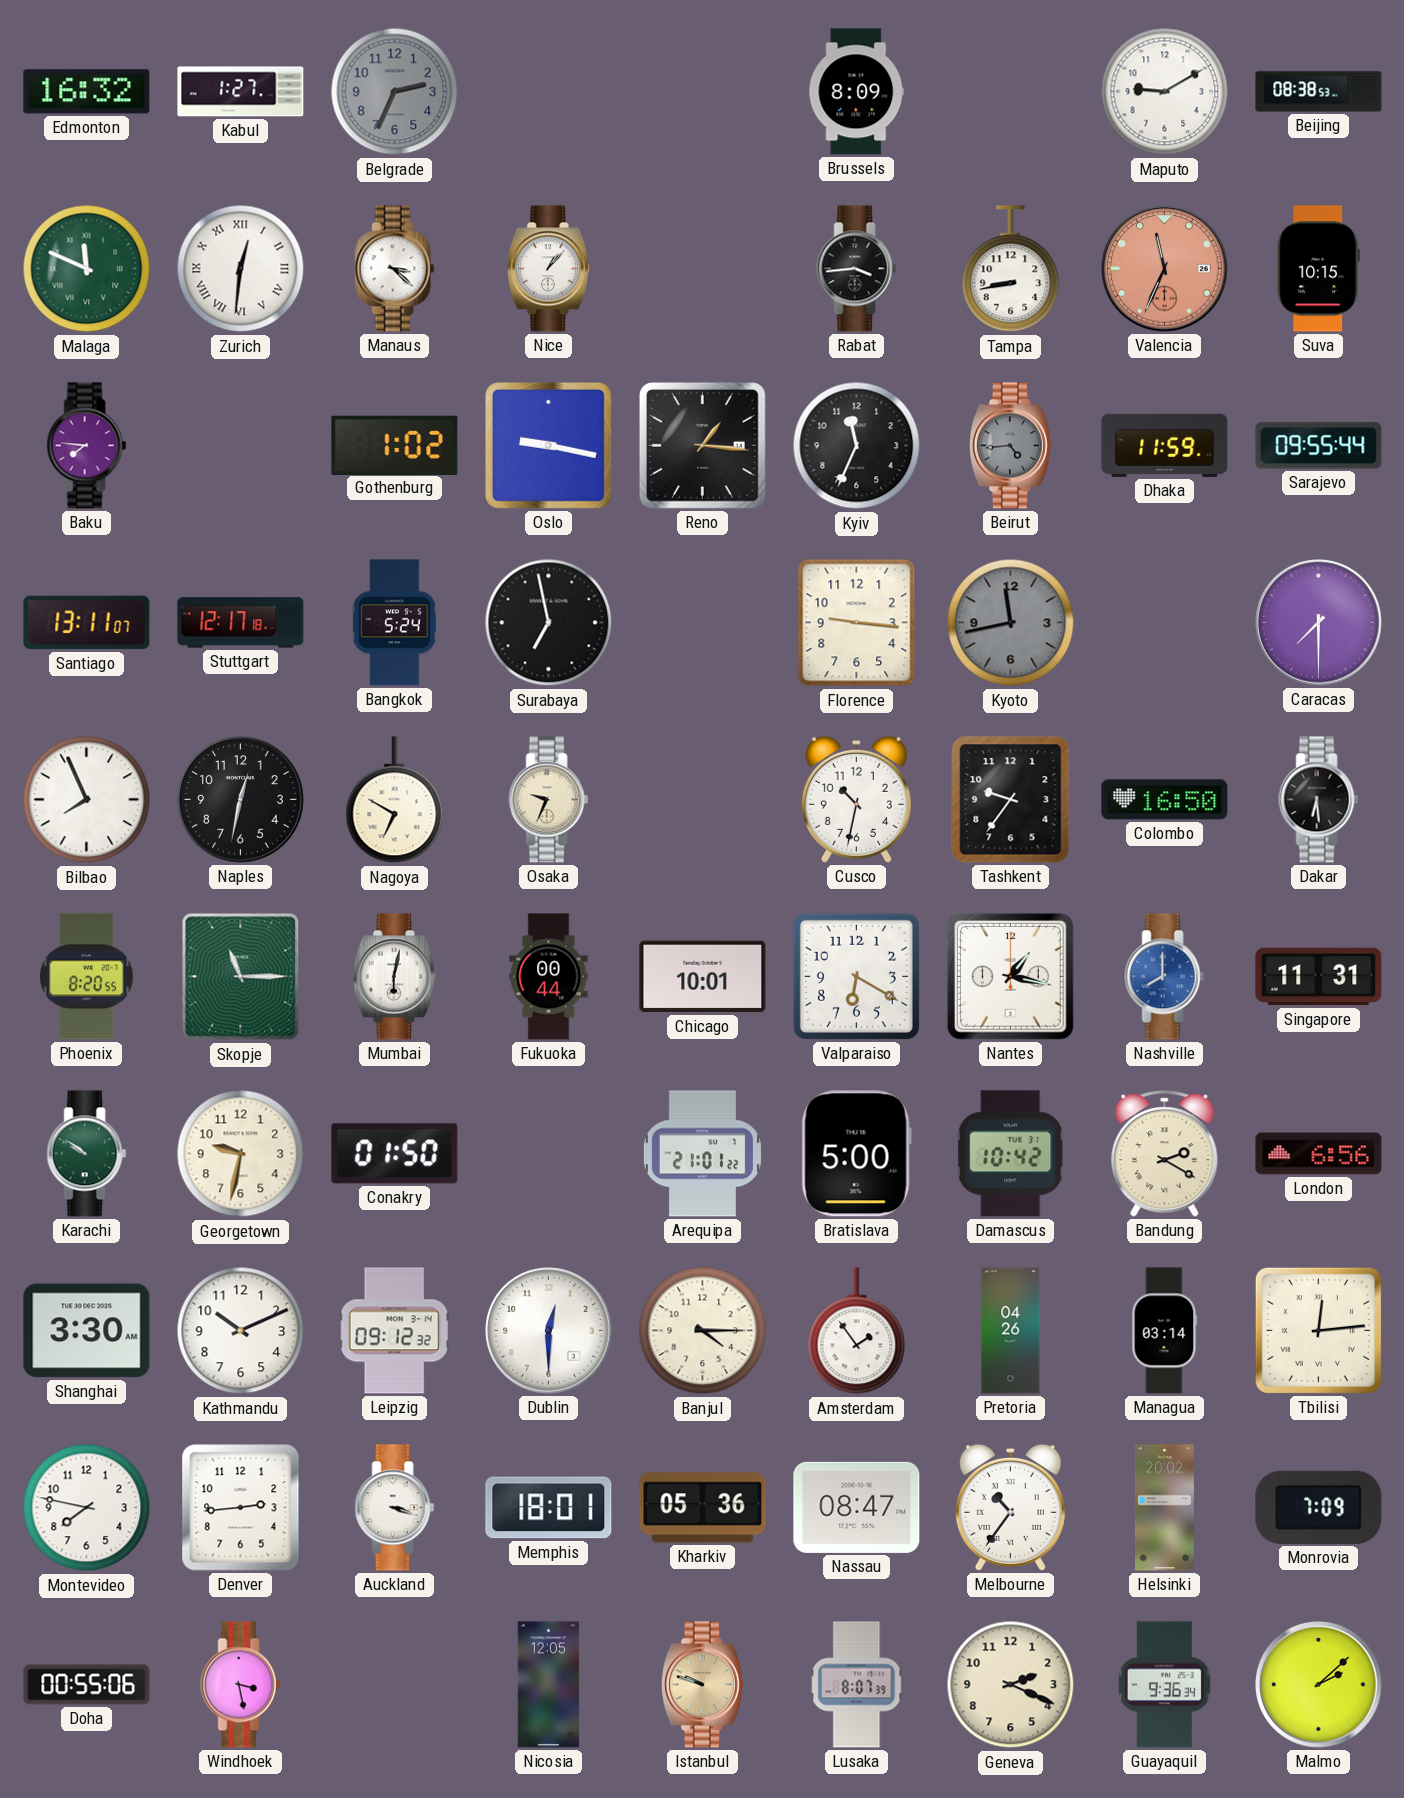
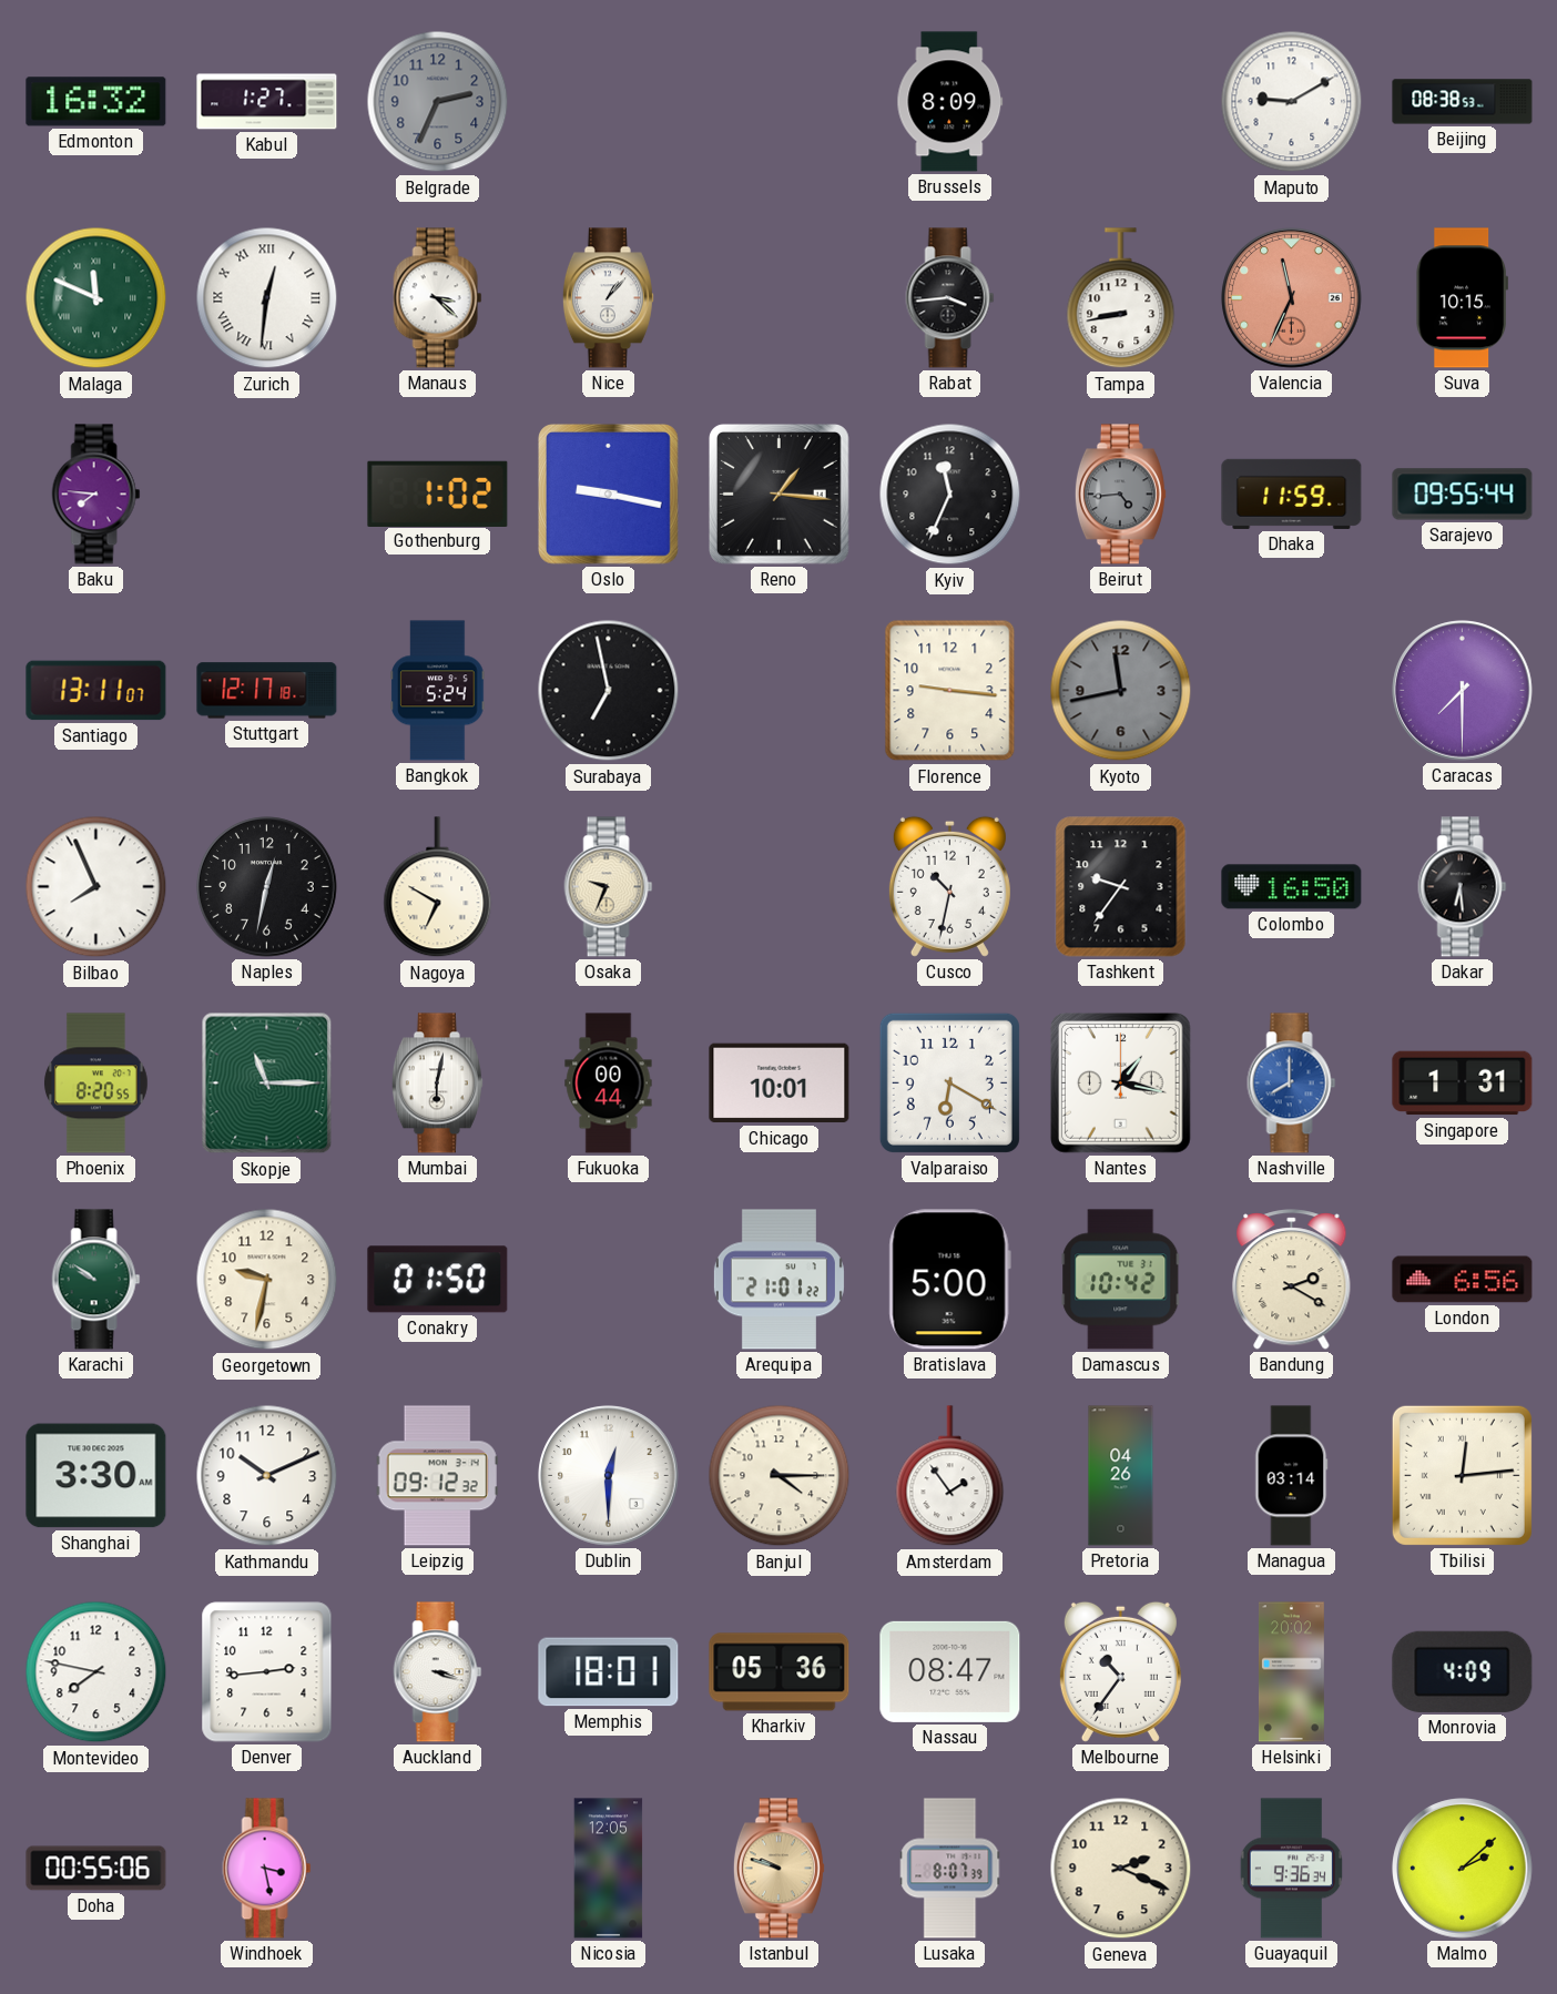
Singapore: 11:31 -> 1:31 (1463, 1084)
Monrovia: 7:09 -> 4:09 (1463, 1671)
